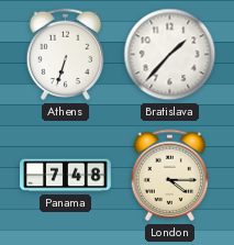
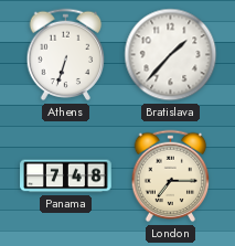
London: 4:15 -> 7:15 (171, 177)
